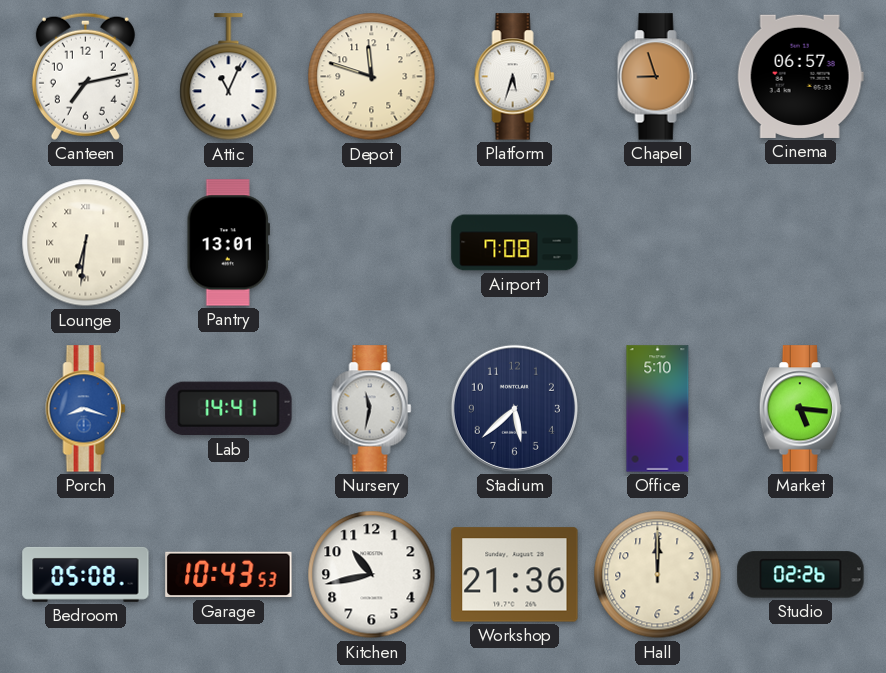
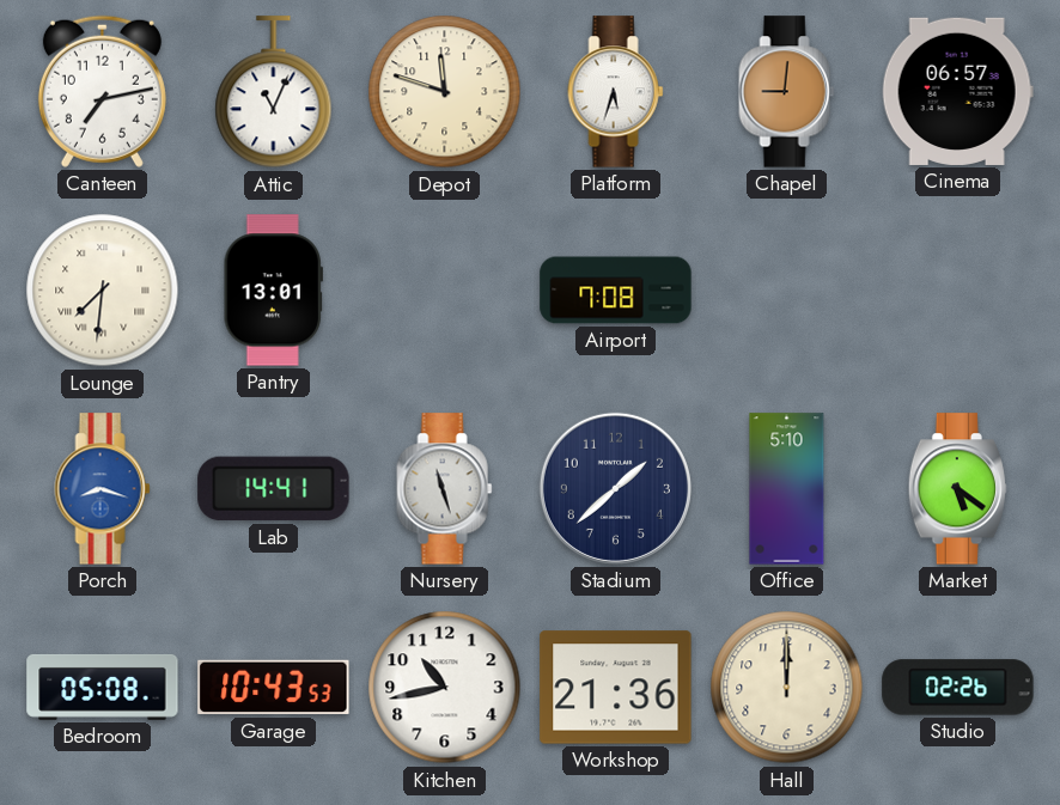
Chapel: 8:57 -> 9:01 (787, 92)
Lounge: 6:31 -> 7:31 (103, 291)
Nursery: 11:32 -> 11:27 (445, 489)
Stadium: 5:38 -> 1:38 (615, 488)
Market: 5:16 -> 5:21 (958, 489)
